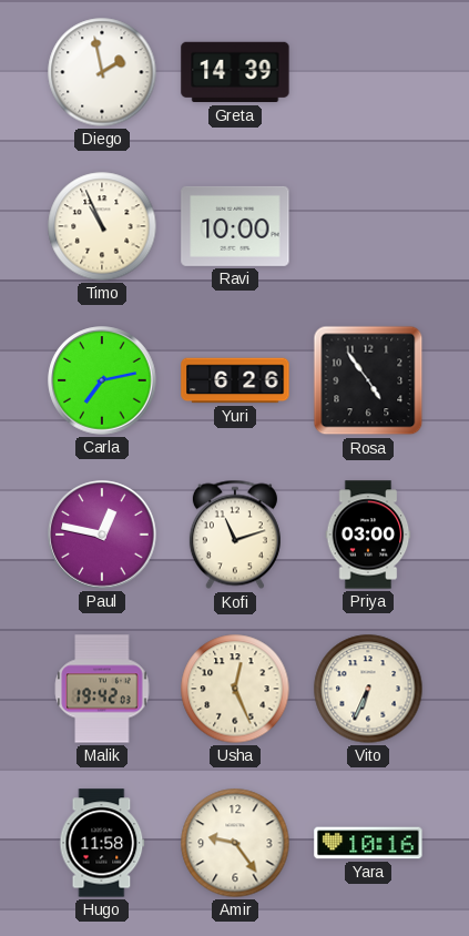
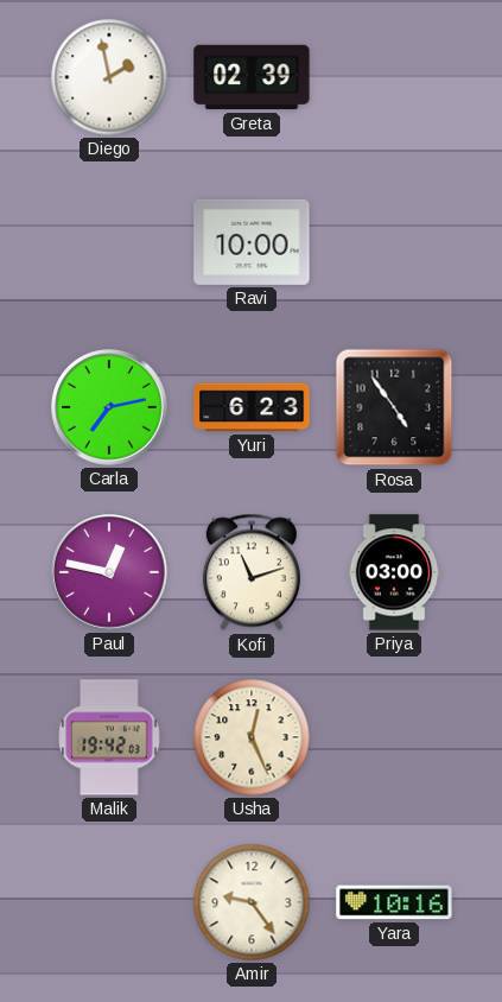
Greta: 14:39 -> 02:39 (252, 77)
Timo: 10:56 -> none (102, 226)
Yuri: 6:26 -> 6:23 (252, 407)
Vito: 6:34 -> none (368, 689)
Hugo: 11:58 -> none (102, 843)
